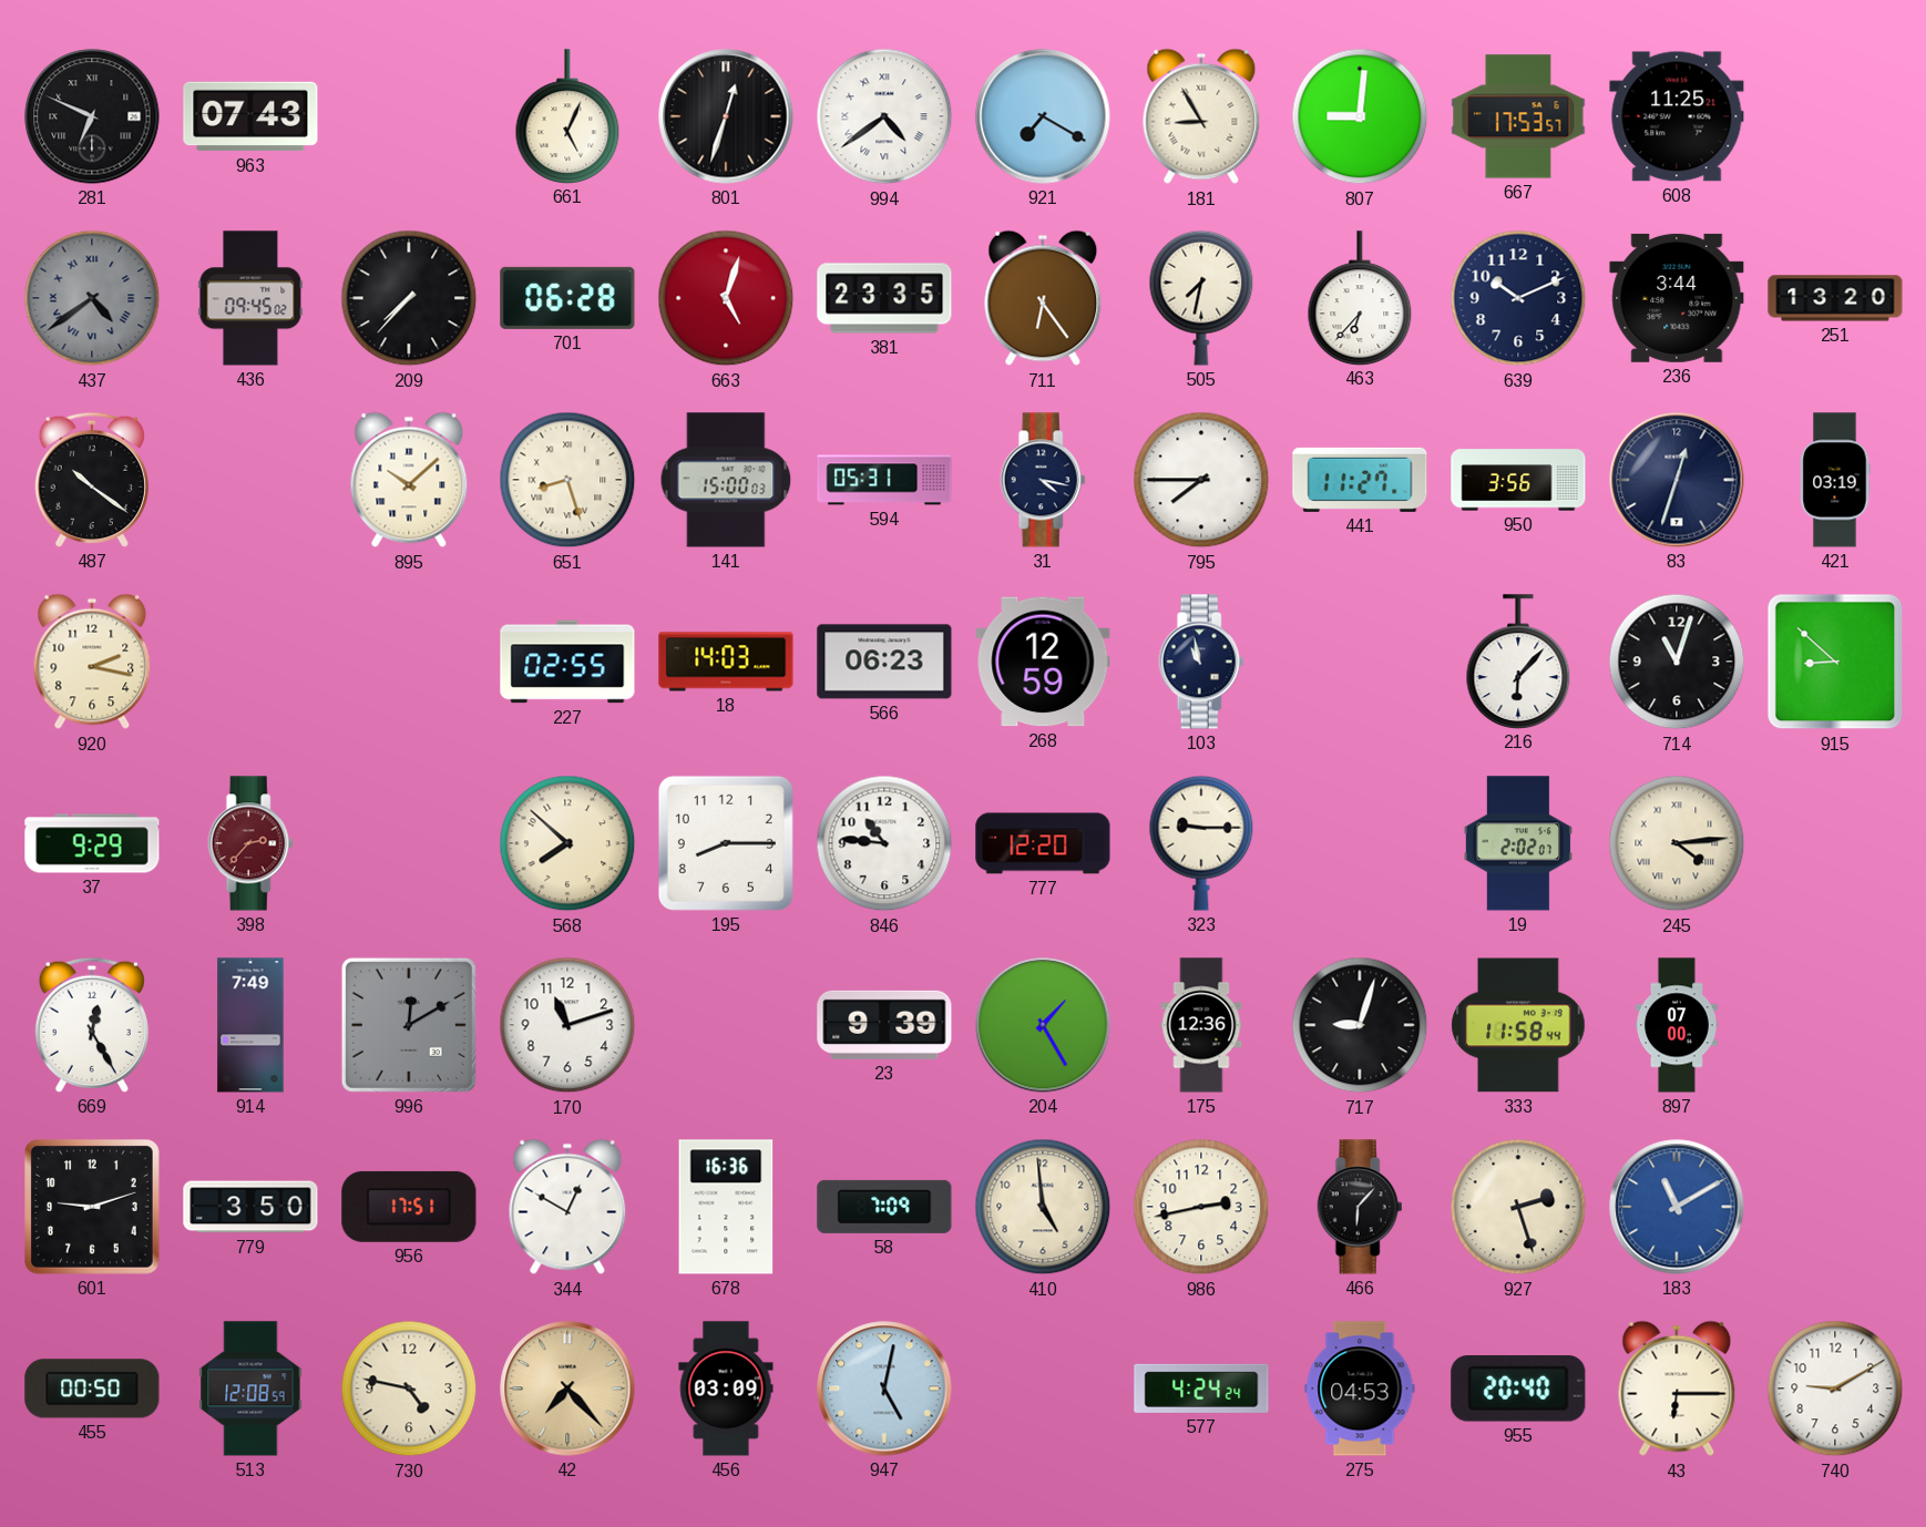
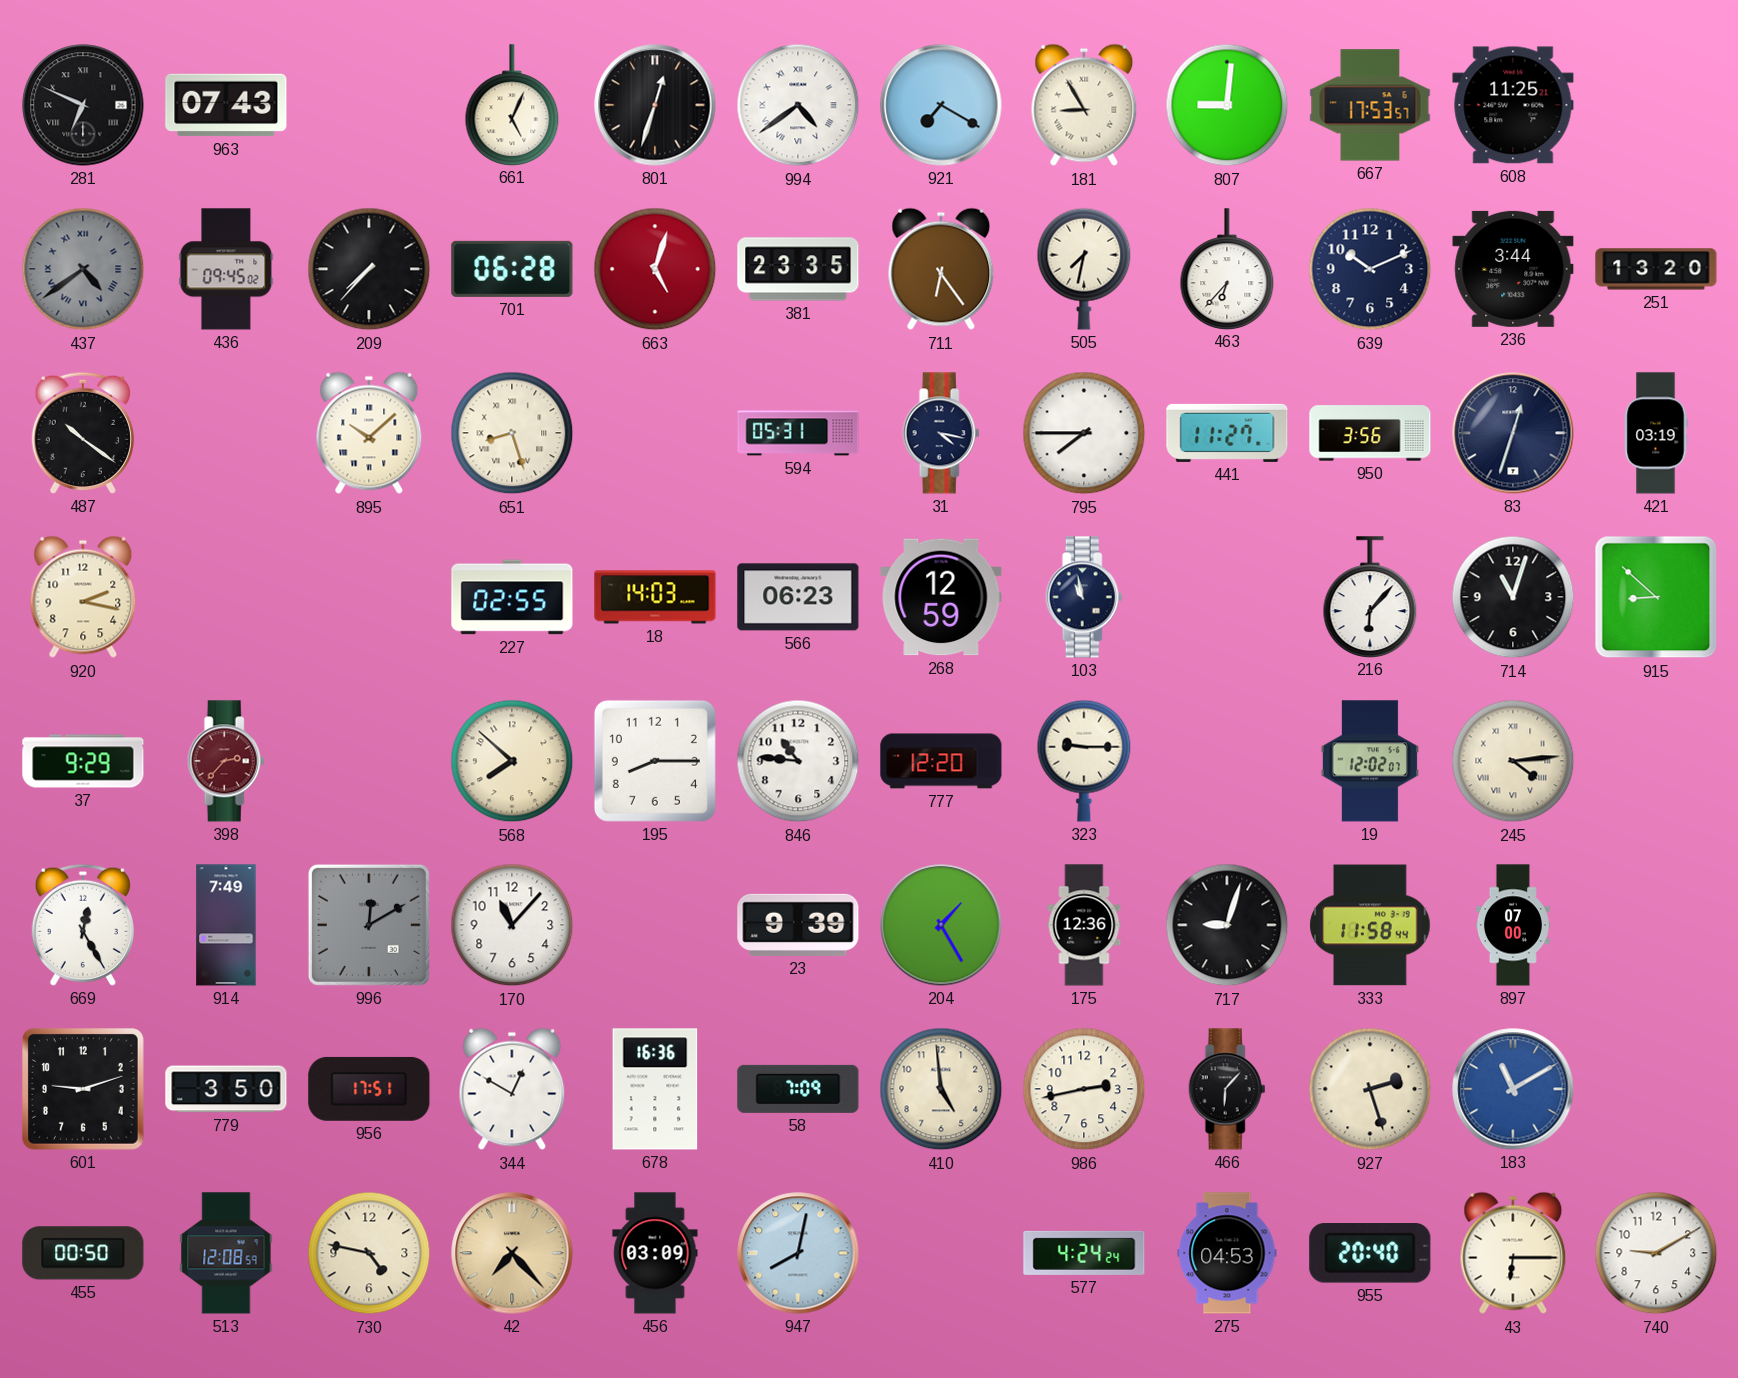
141: 15:00 -> none (726, 480)
19: 2:02 -> 12:02 (1370, 761)
170: 11:12 -> 11:07 (512, 925)
947: 5:02 -> 8:02 (798, 1253)
